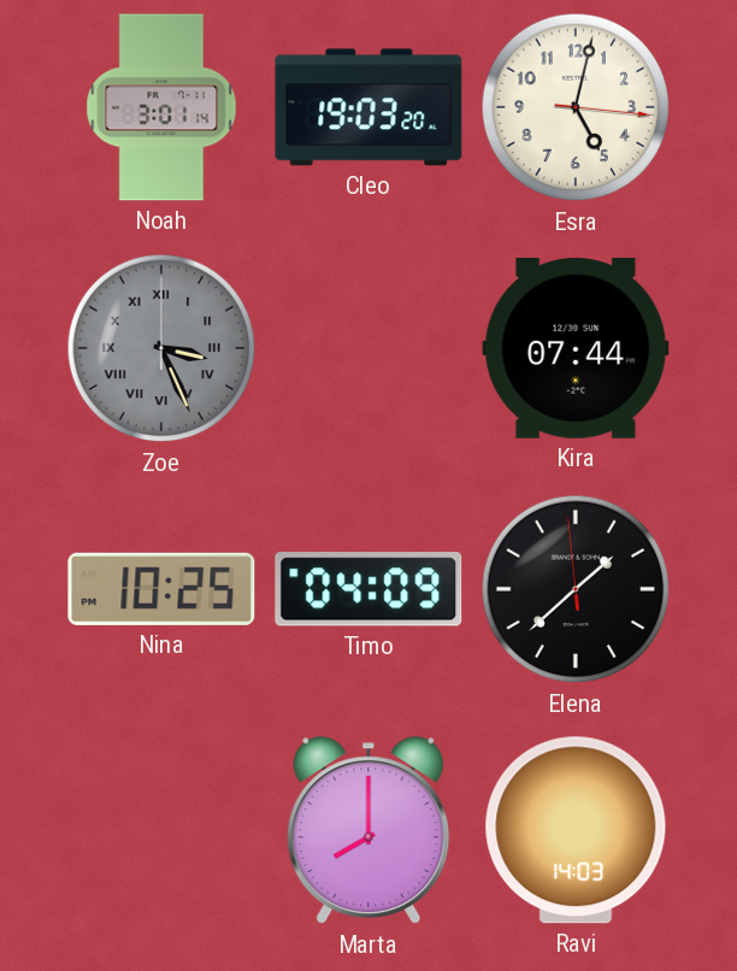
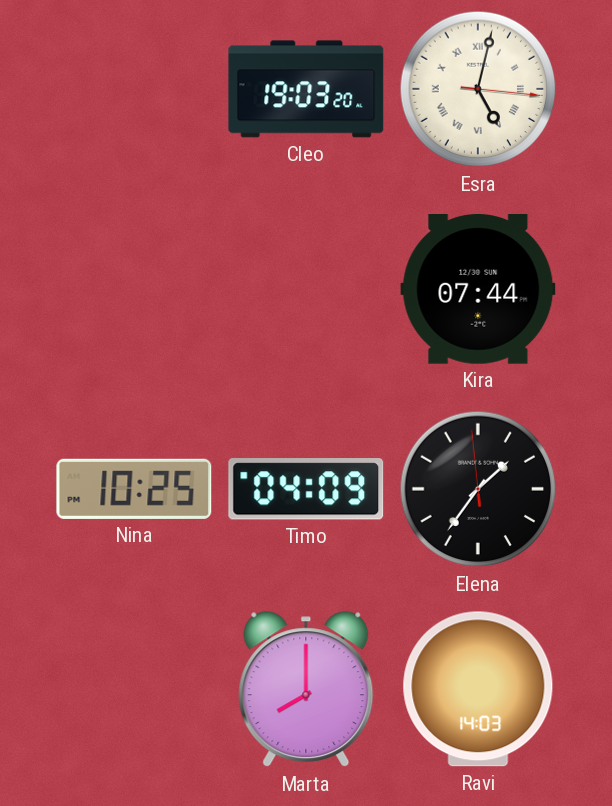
Noah: 3:01 -> none (161, 107)
Esra numerals: Arabic -> Roman (478, 89)
Zoe: 3:26 -> none (161, 348)
Elena: 1:37 -> 1:35 (478, 489)
